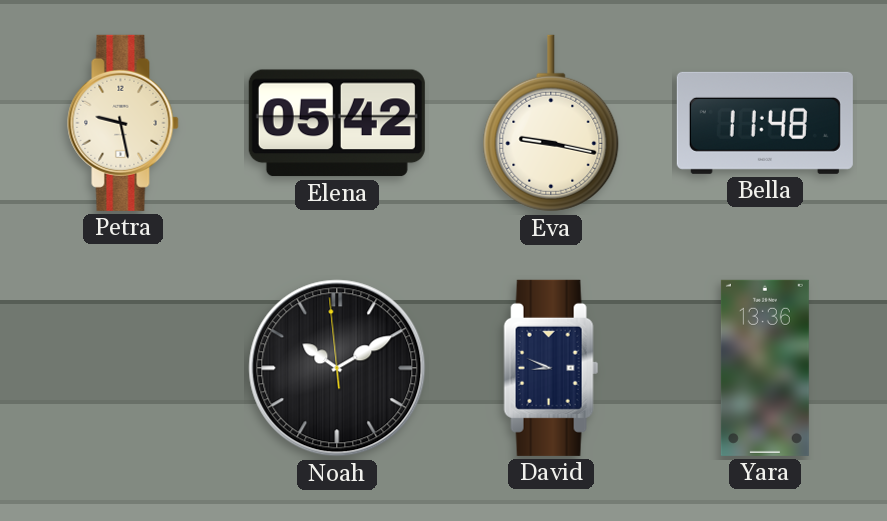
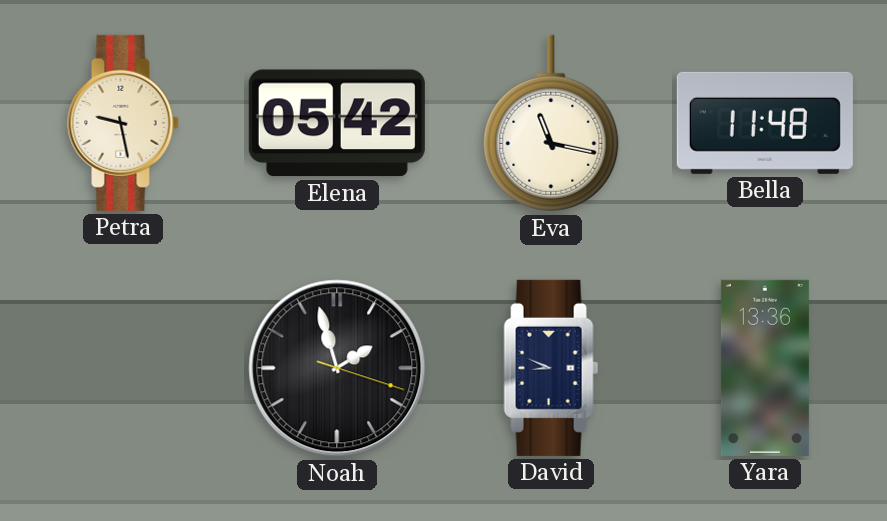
Eva: 9:17 -> 11:17 (551, 123)
Noah: 10:09 -> 1:57 (337, 368)
